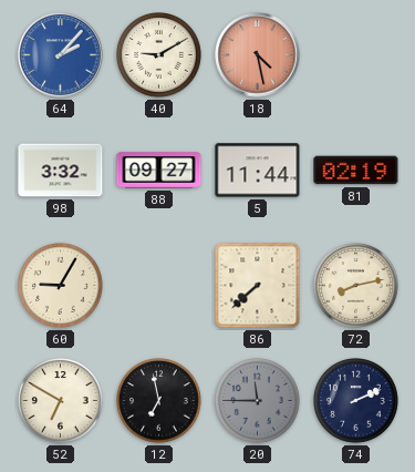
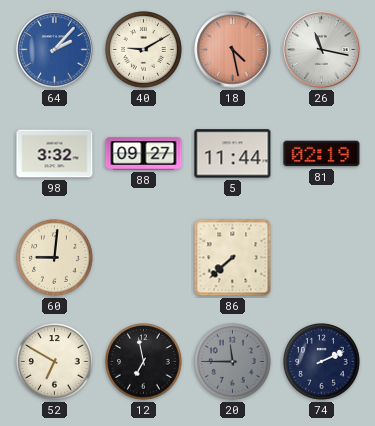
26: none -> 11:17 (322, 50)
60: 9:05 -> 9:01 (55, 258)
72: 8:13 -> none (356, 286)
